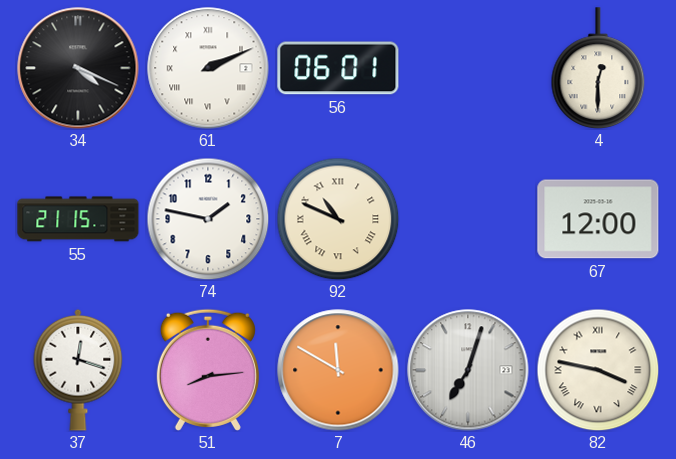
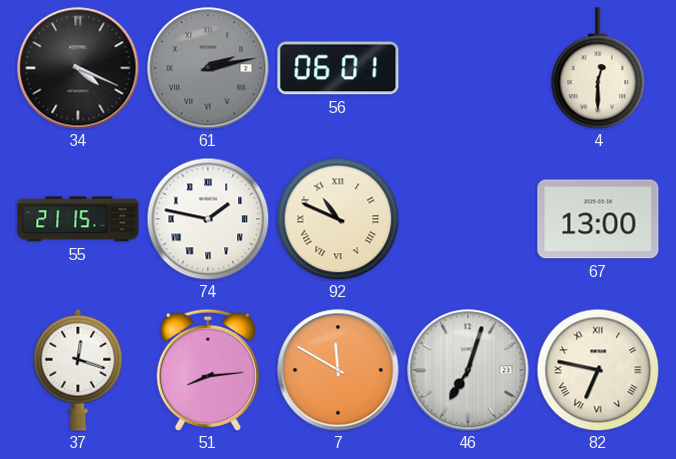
61: 2:11 -> 2:13 (208, 68)
61 dial: white -> grey (208, 68)
74 numerals: Arabic -> Roman (208, 219)
67: 12:00 -> 13:00 (598, 219)
82: 3:47 -> 6:47 (598, 370)
